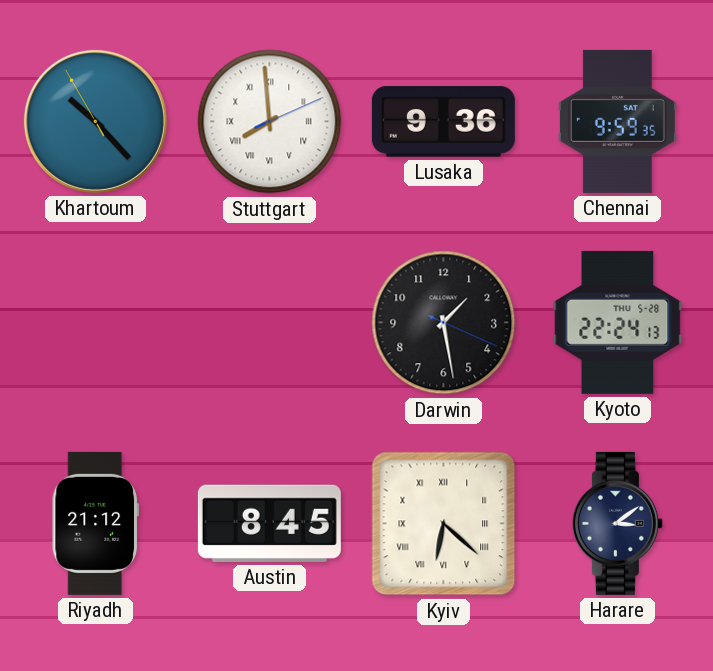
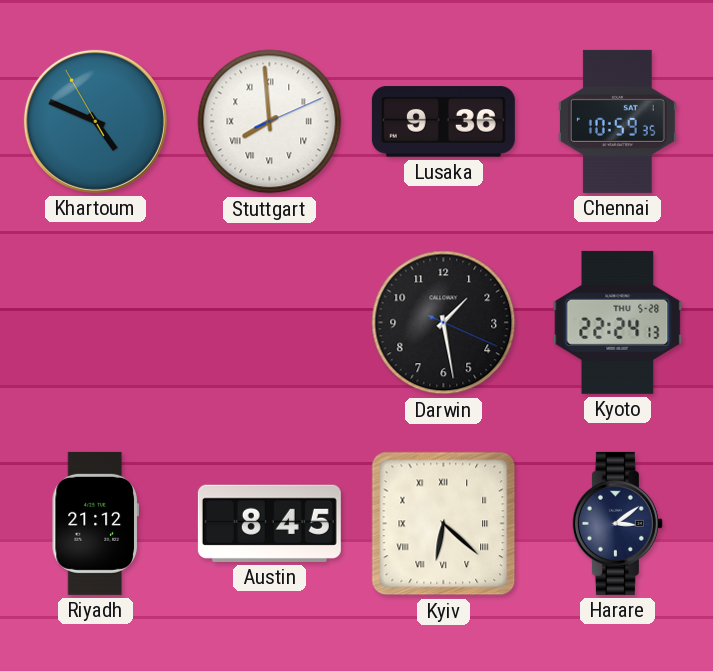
Khartoum: 10:22 -> 4:48 (95, 121)
Chennai: 9:59 -> 10:59 (617, 121)
